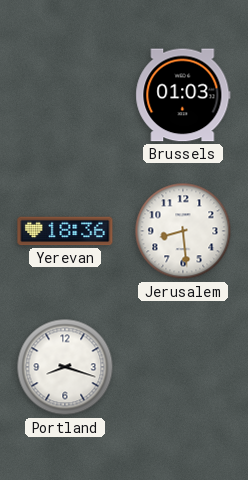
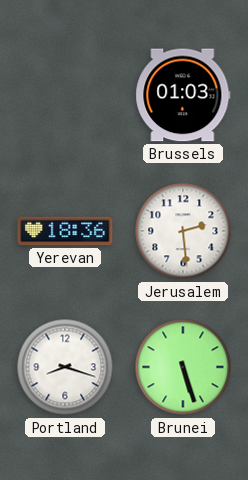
Jerusalem: 8:29 -> 2:29 (183, 231)
Brunei: none -> 5:27 (183, 367)
